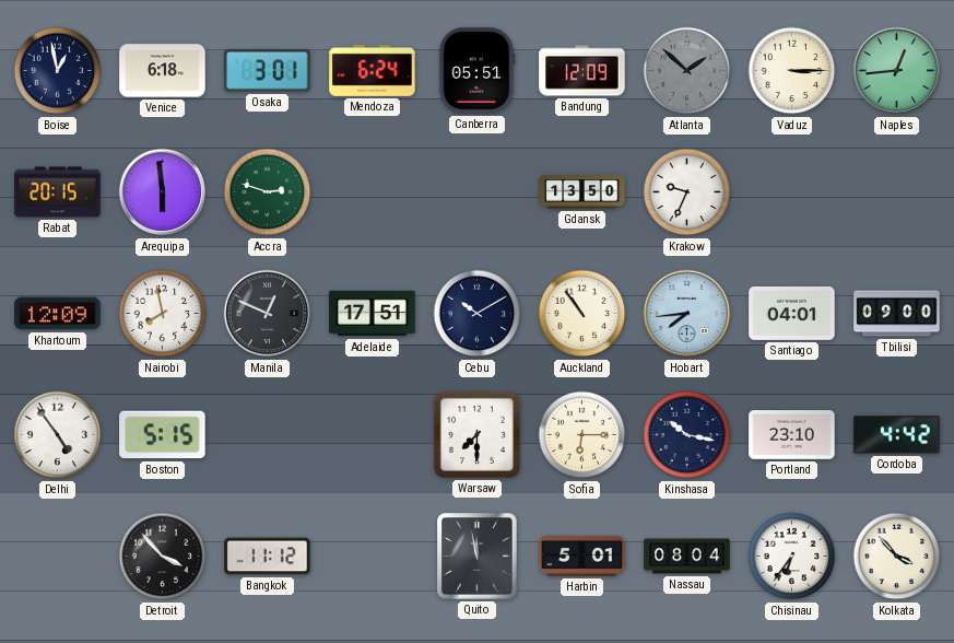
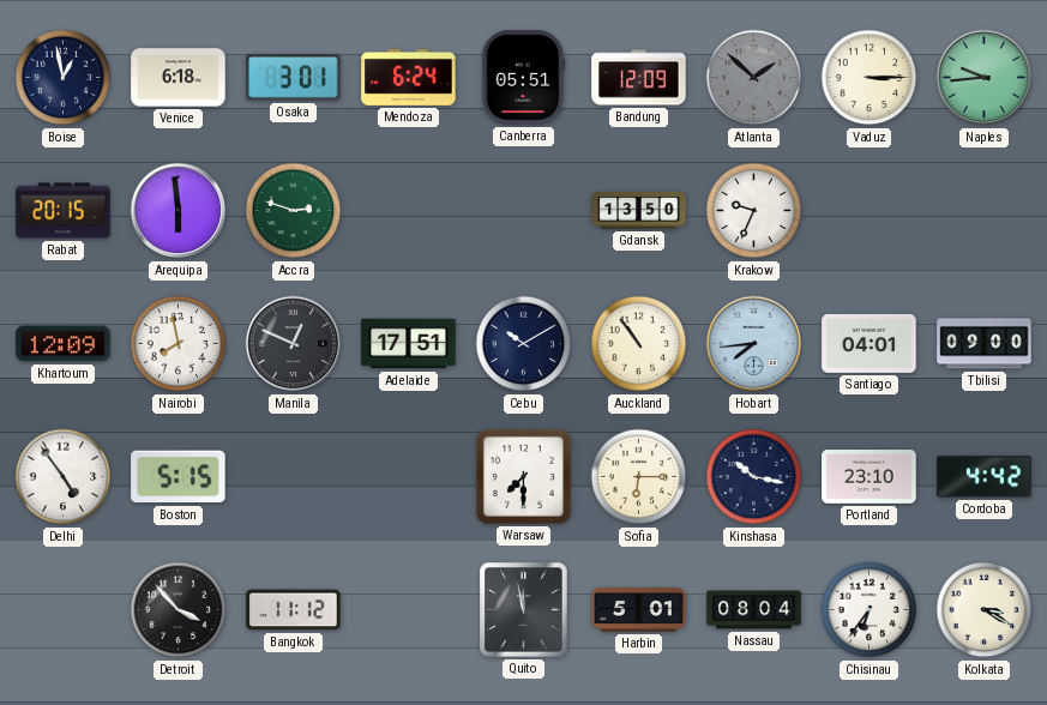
Naples: 12:44 -> 9:44 (985, 78)
Kolkata: 3:53 -> 3:20 (985, 610)
